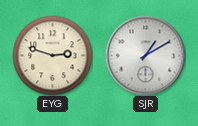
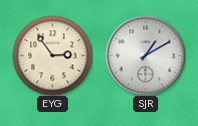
EYG: 2:48 -> 2:54 (52, 55)
